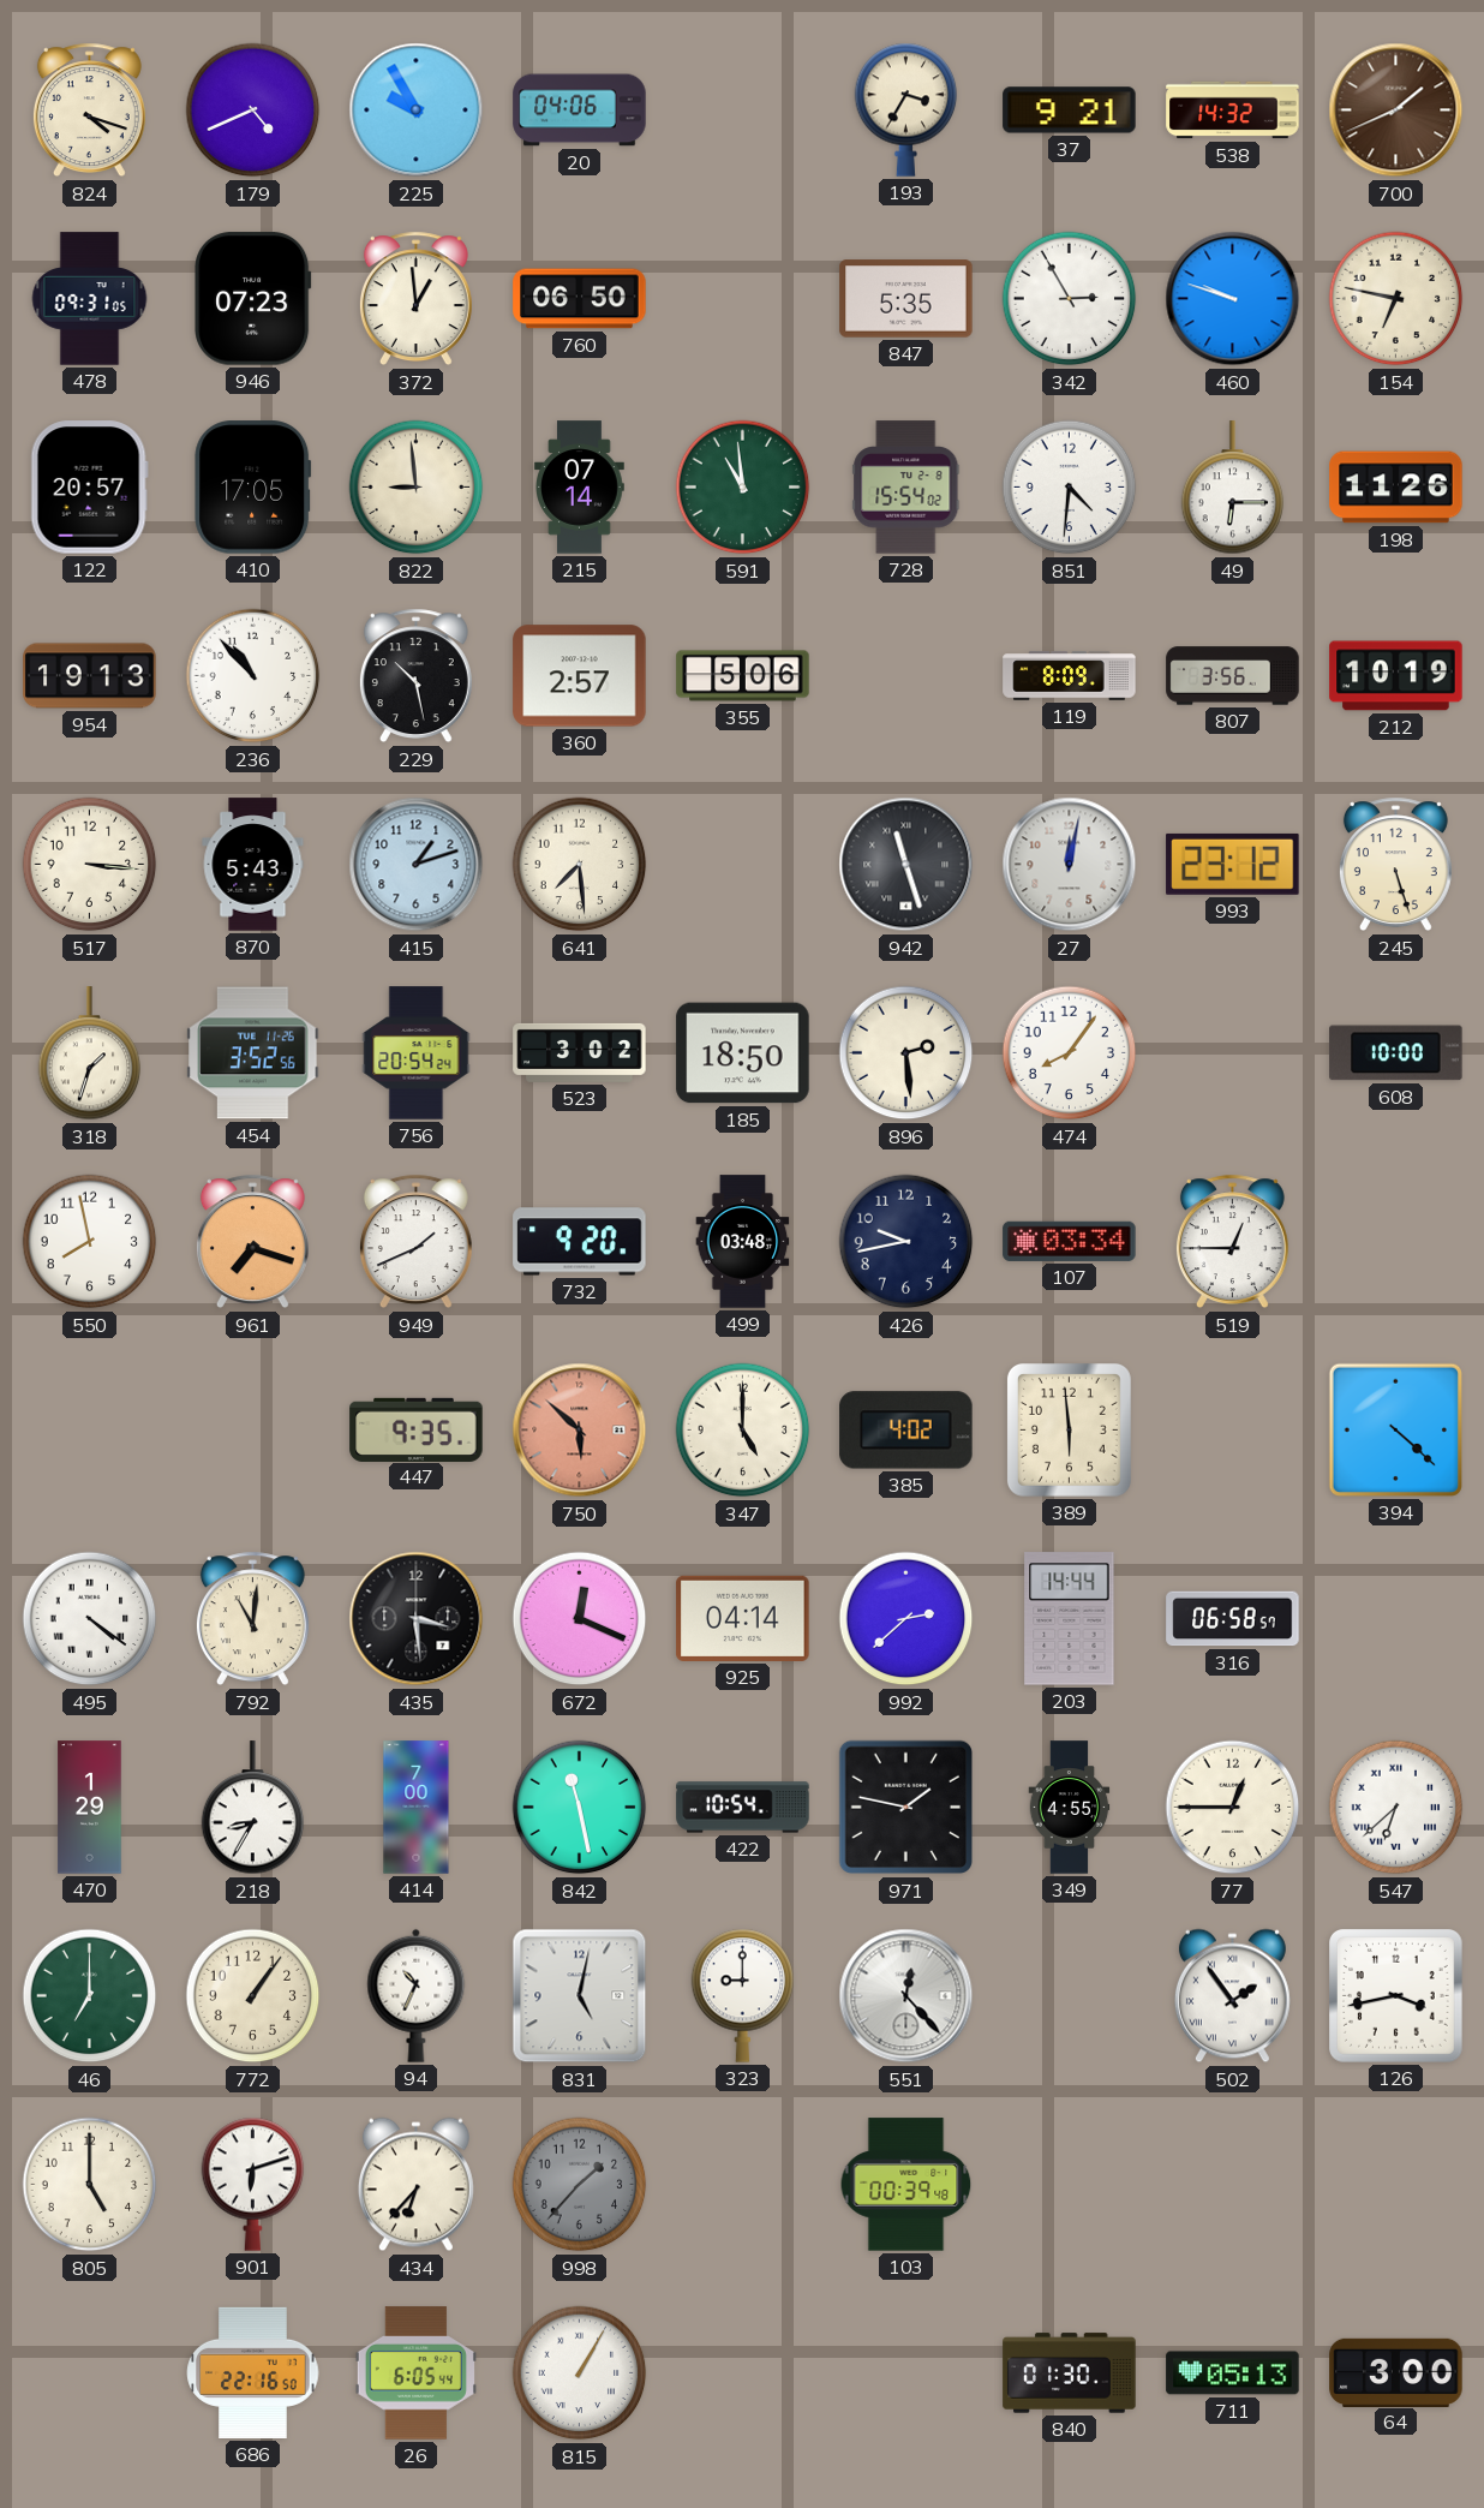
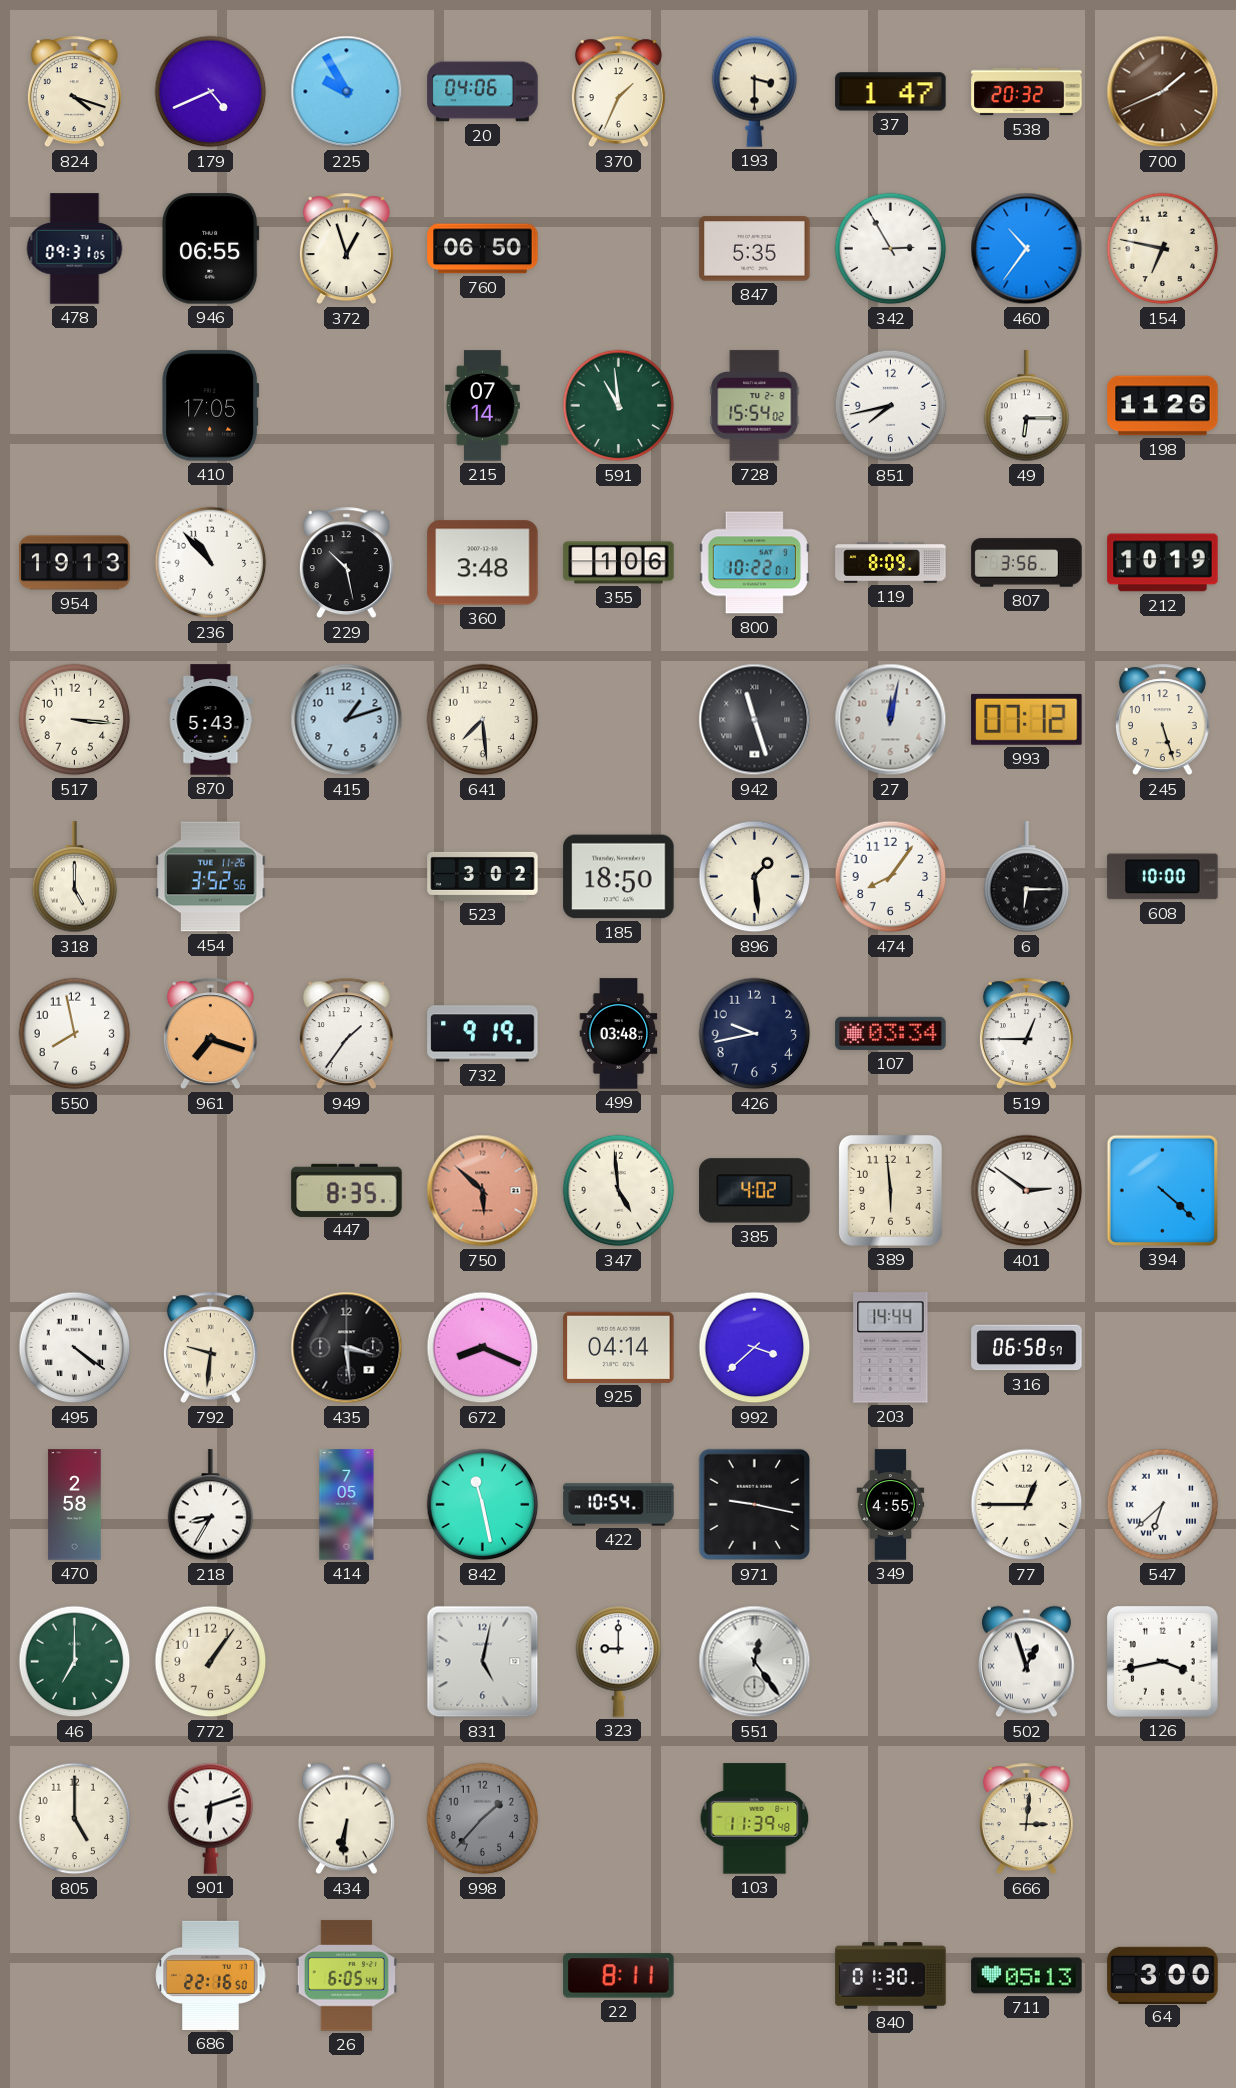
370: none -> 1:34 (618, 92)
193: 3:35 -> 3:30 (755, 91)
37: 9:21 -> 1:47 (891, 92)
538: 14:32 -> 20:32 (1027, 92)
946: 07:23 -> 06:55 (211, 249)
372: 12:59 -> 12:57 (346, 249)
460: 9:48 -> 10:36 (1027, 249)
122: 20:57 -> none (89, 488)
822: 8:59 -> none (417, 488)
851: 4:31 -> 7:43 (891, 406)
360: 2:57 -> 3:48 (483, 563)
355: 5:06 -> 1:06 (619, 563)
800: none -> 10:22 (754, 563)
993: 23:12 -> 07:12 (1027, 719)
318: 1:33 -> 5:00 (75, 877)
756: 20:54 -> none (417, 1053)
896: 2:29 -> 1:29 (755, 877)
6: none -> 6:15 (1027, 877)
949: 1:41 -> 1:36 (346, 1034)
732: 9:20 -> 9:19 (483, 1034)
447: 9:35 -> 8:35 (347, 1190)
347: 5:00 -> 4:59 (619, 1191)
401: none -> 2:51 (1027, 1191)
792: 11:01 -> 9:31 (210, 1348)
672: 12:19 -> 8:19 (483, 1348)
992: 2:38 -> 3:38 (755, 1348)
470: 1:29 -> 2:58 (75, 1505)
414: 7:00 -> 7:05 (347, 1505)
971: 1:47 -> 9:17 (755, 1505)
94: 10:34 -> none (417, 1995)
551: 12:23 -> 12:24 (755, 1662)
502: 1:54 -> 12:57 (1026, 1662)
434: 6:37 -> 6:31 (346, 1819)
103: 00:39 -> 11:39 (755, 1819)
666: none -> 3:01 (1026, 1819)
815: 1:05 -> none (580, 2373)
22: none -> 8:11 (619, 1976)
